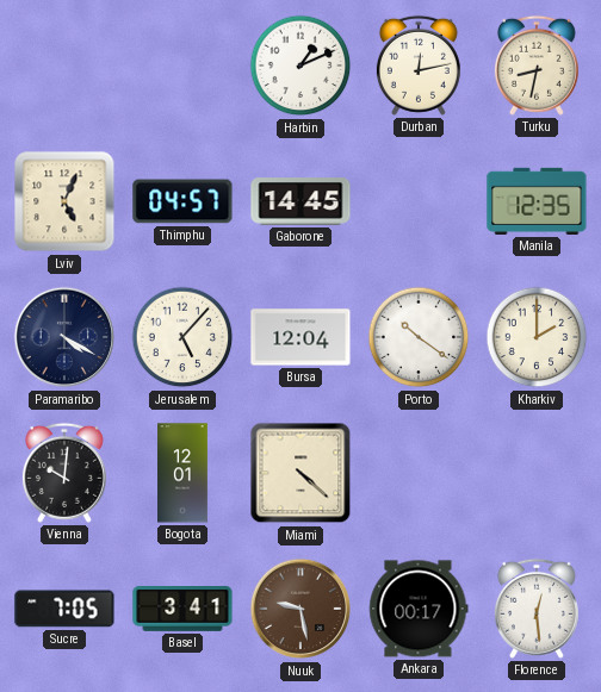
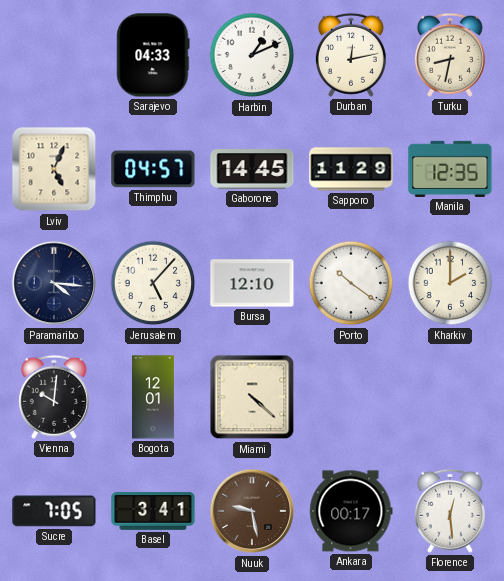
Sarajevo: none -> 04:33 (153, 55)
Sapporo: none -> 11:29 (351, 169)
Paramaribo: 4:20 -> 4:16 (54, 283)
Bursa: 12:04 -> 12:10 (252, 283)
